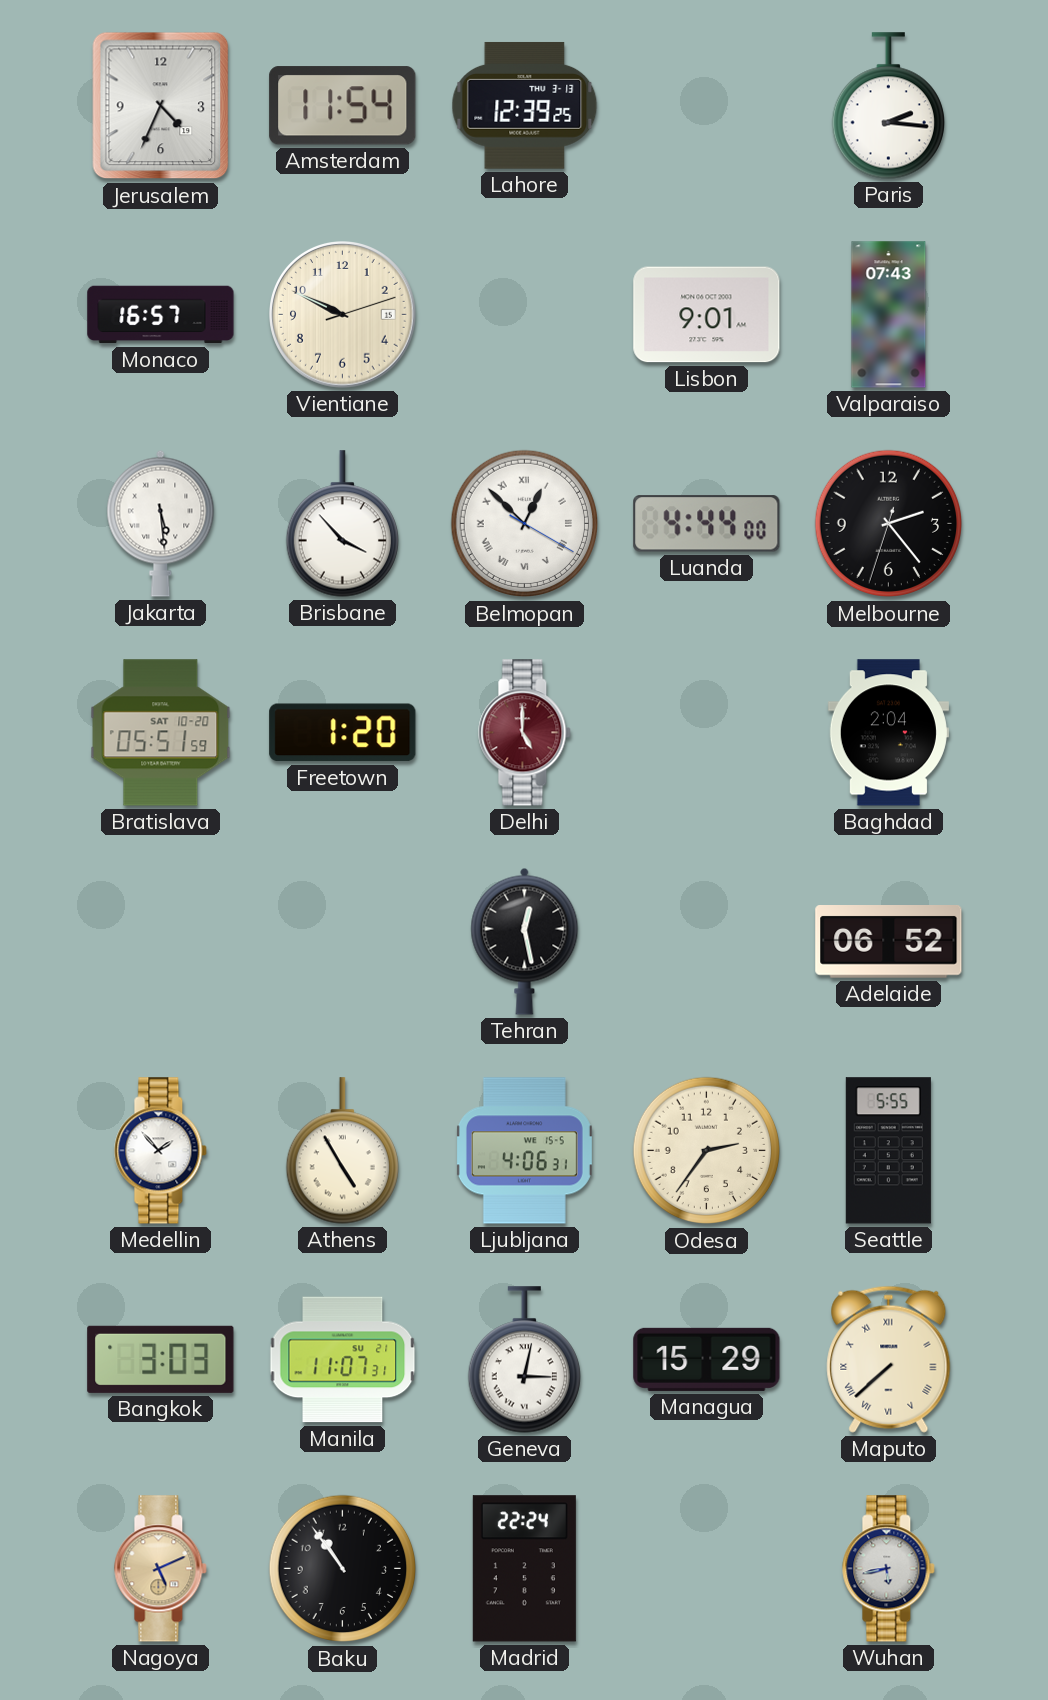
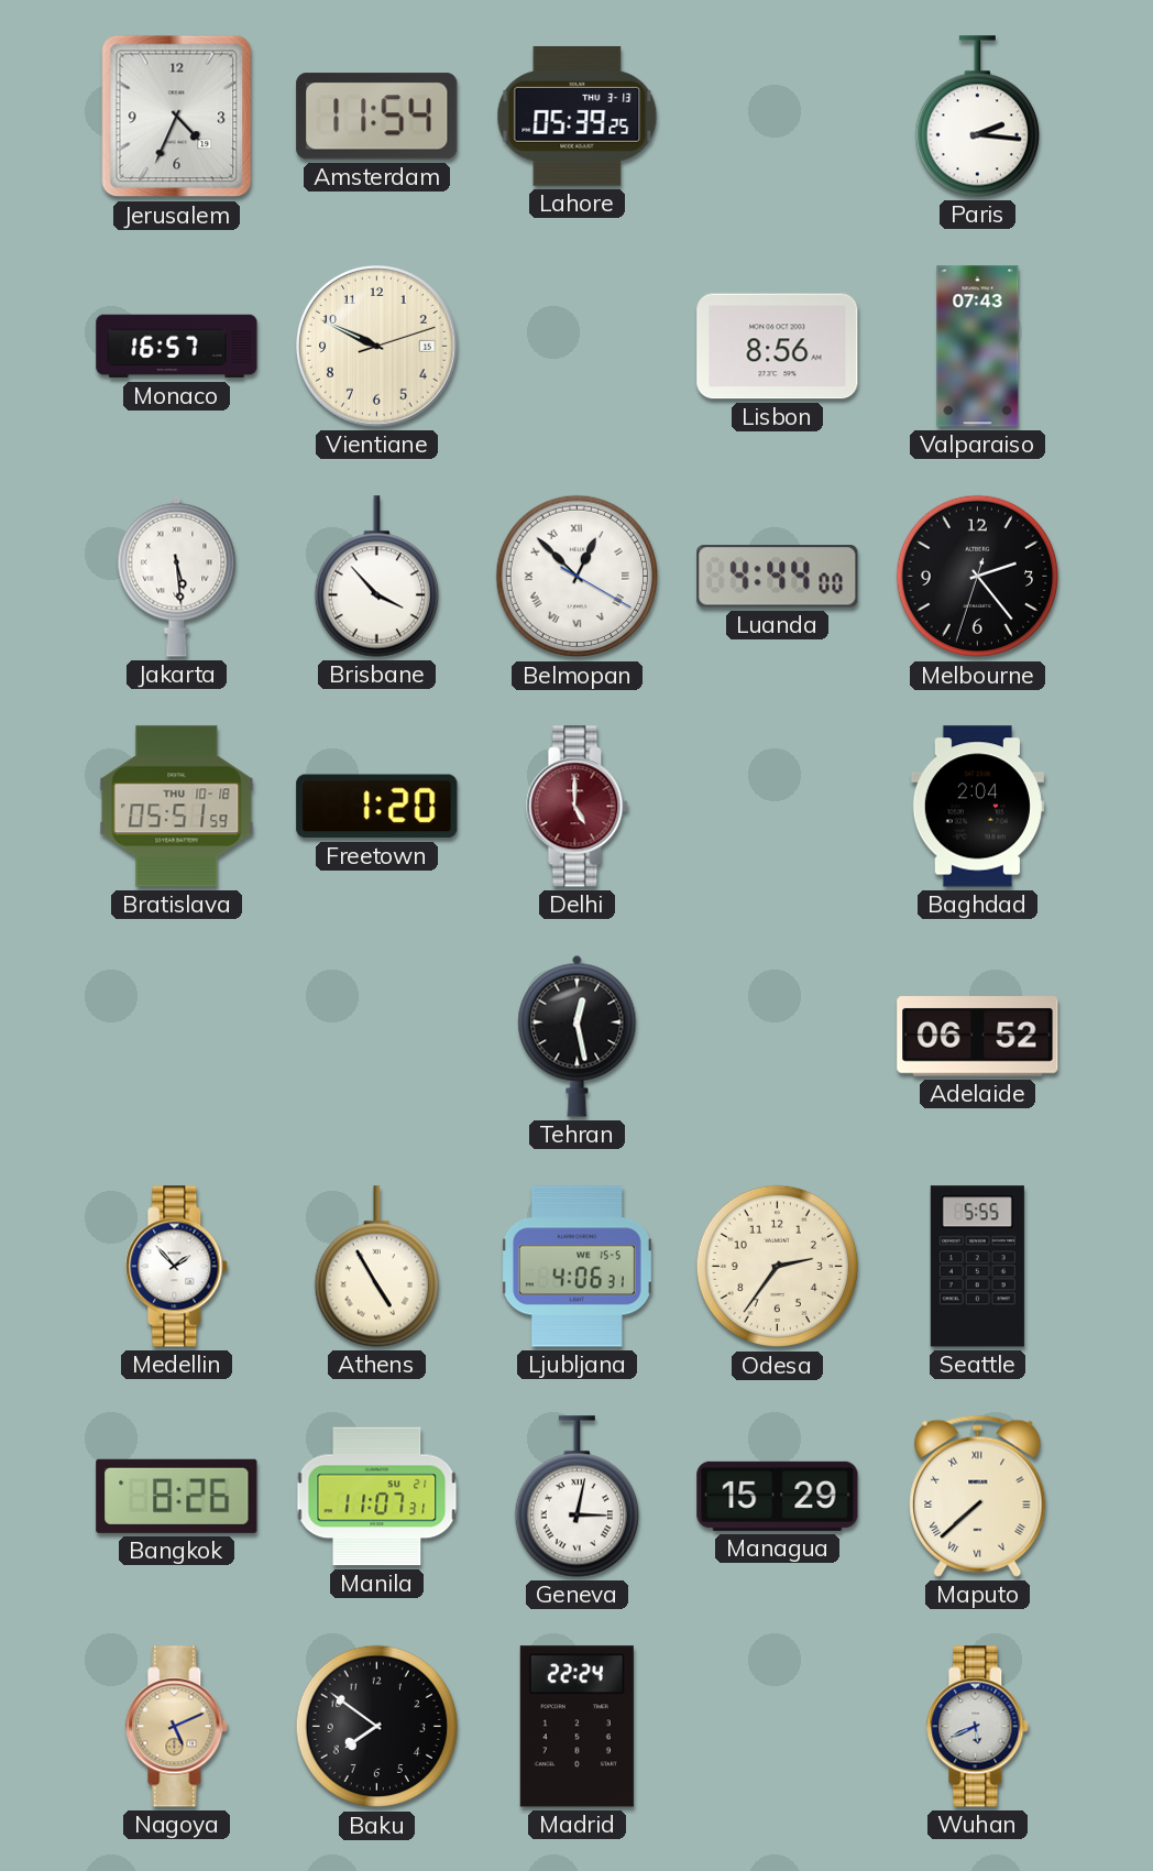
Lahore: 12:39 -> 05:39 (578, 116)
Lisbon: 9:01 -> 8:56 (778, 347)
Bratislava date: SAT 10-20 -> THU 10-18 (177, 807)
Bangkok: 3:03 -> 8:26 (177, 1496)
Baku: 10:54 -> 7:51 (377, 1727)
Wuhan: 5:43 -> 5:41 (978, 1727)
